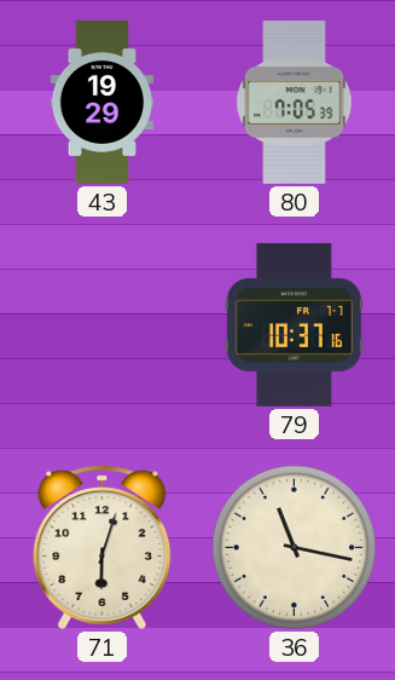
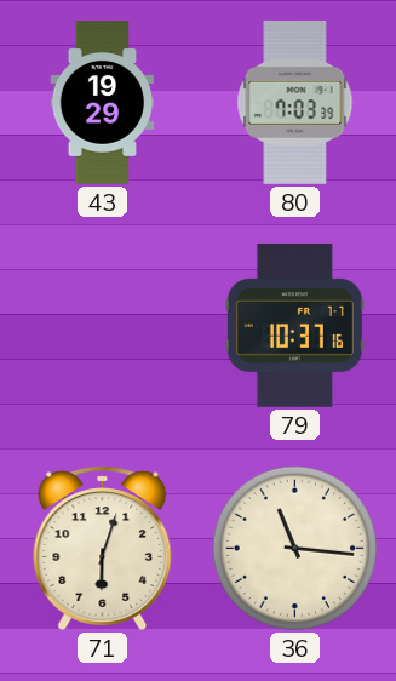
80: 7:05 -> 7:03 (295, 102)
36: 11:17 -> 11:16 (294, 548)
